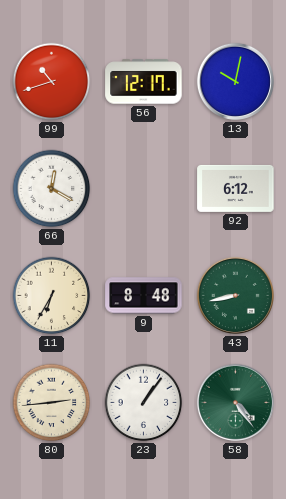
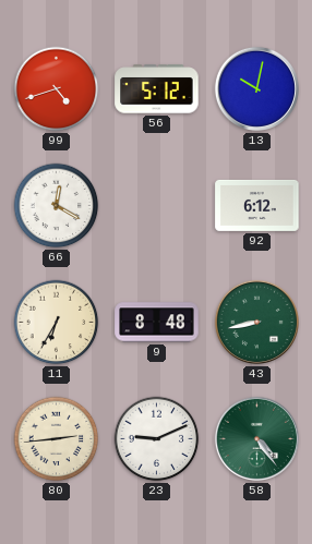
99: 10:42 -> 4:42 (57, 89)
56: 12:17 -> 5:12 (157, 89)
23: 1:06 -> 9:11 (157, 439)
